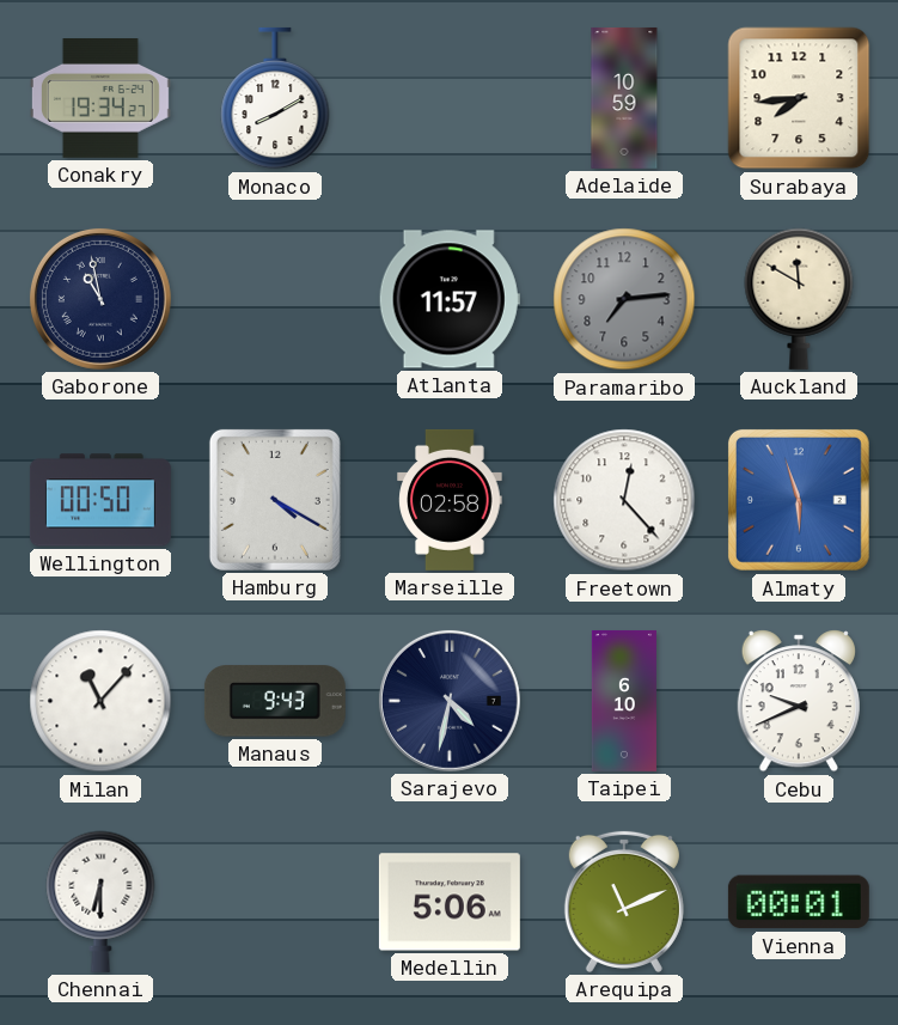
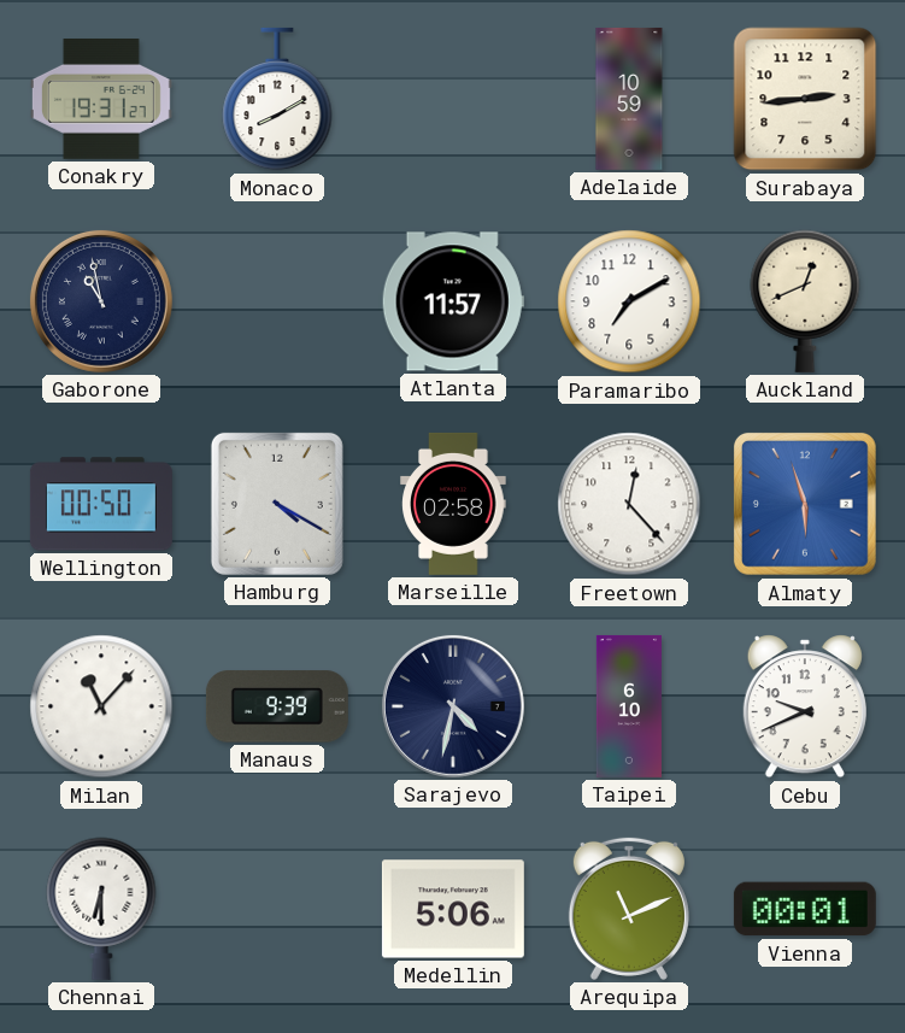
Conakry: 19:34 -> 19:31 (101, 100)
Surabaya: 7:44 -> 2:44 (805, 99)
Paramaribo: 7:14 -> 7:10 (629, 301)
Paramaribo dial: grey -> white (629, 301)
Auckland: 11:50 -> 12:41 (805, 301)
Manaus: 9:43 -> 9:39 (277, 706)
